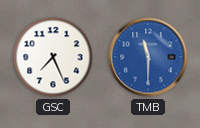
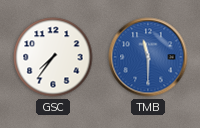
GSC: 7:26 -> 7:36 (53, 57)
